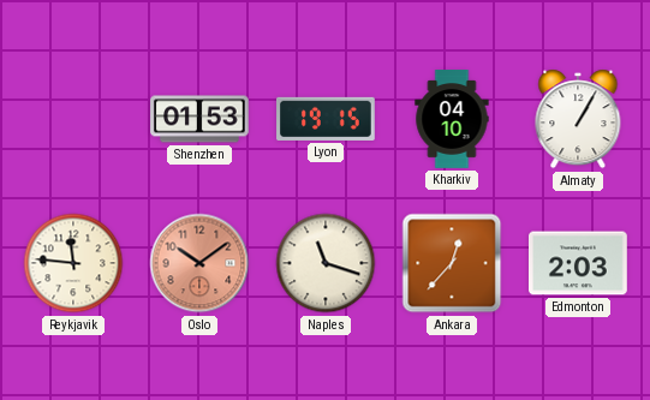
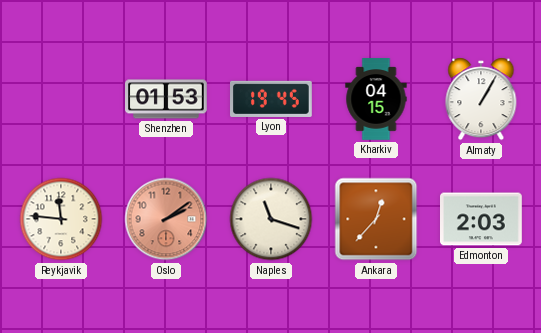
Lyon: 19:15 -> 19:45 (272, 99)
Kharkiv: 04:10 -> 04:15 (376, 99)
Oslo: 10:09 -> 2:09 (166, 219)
